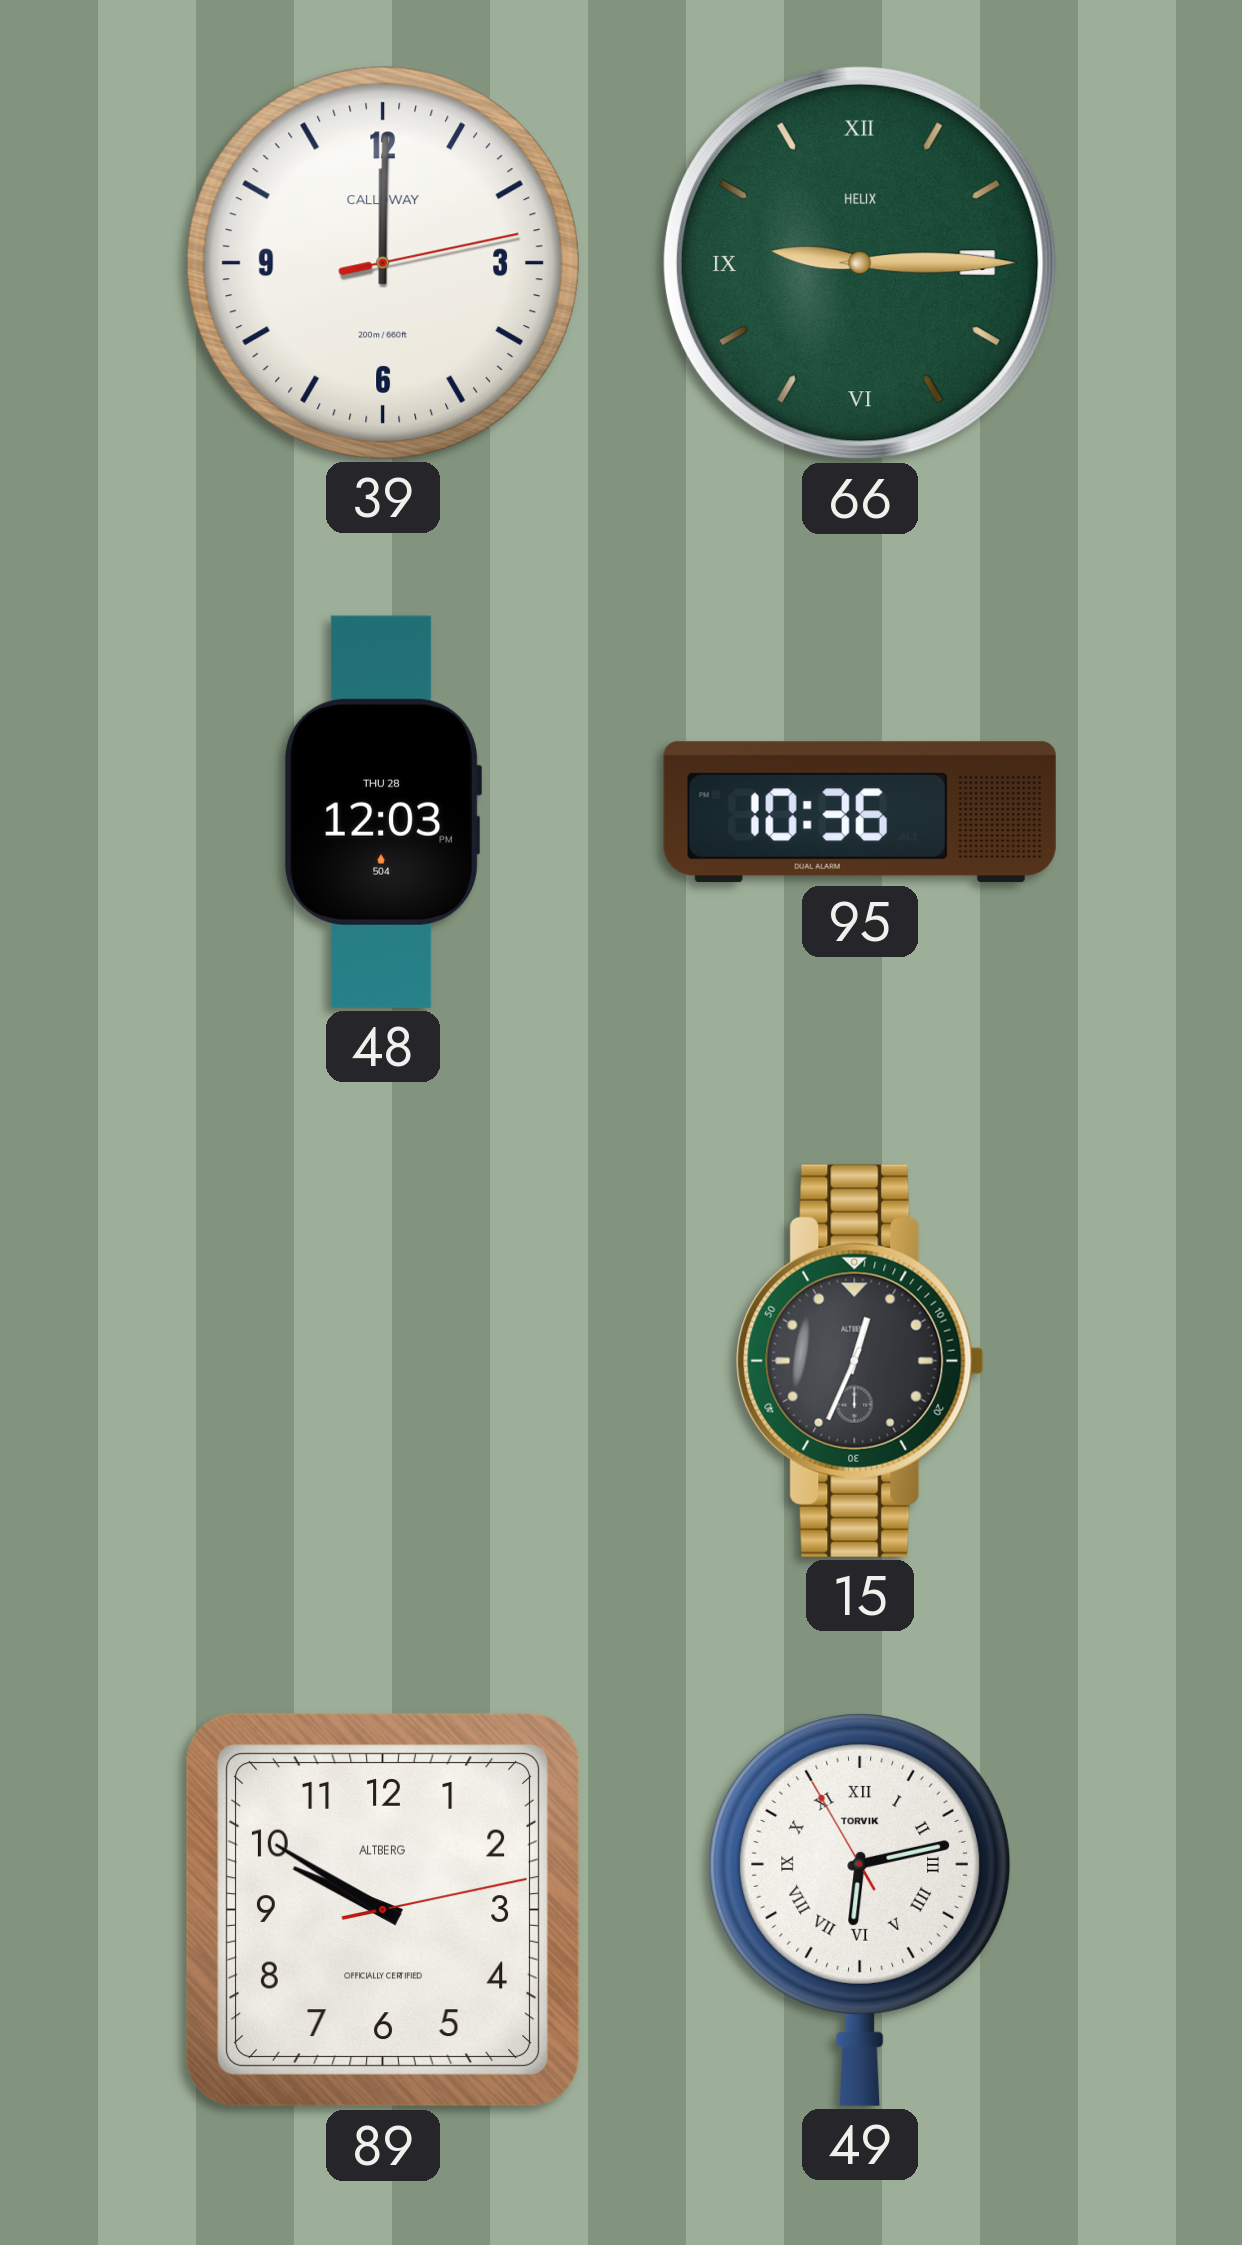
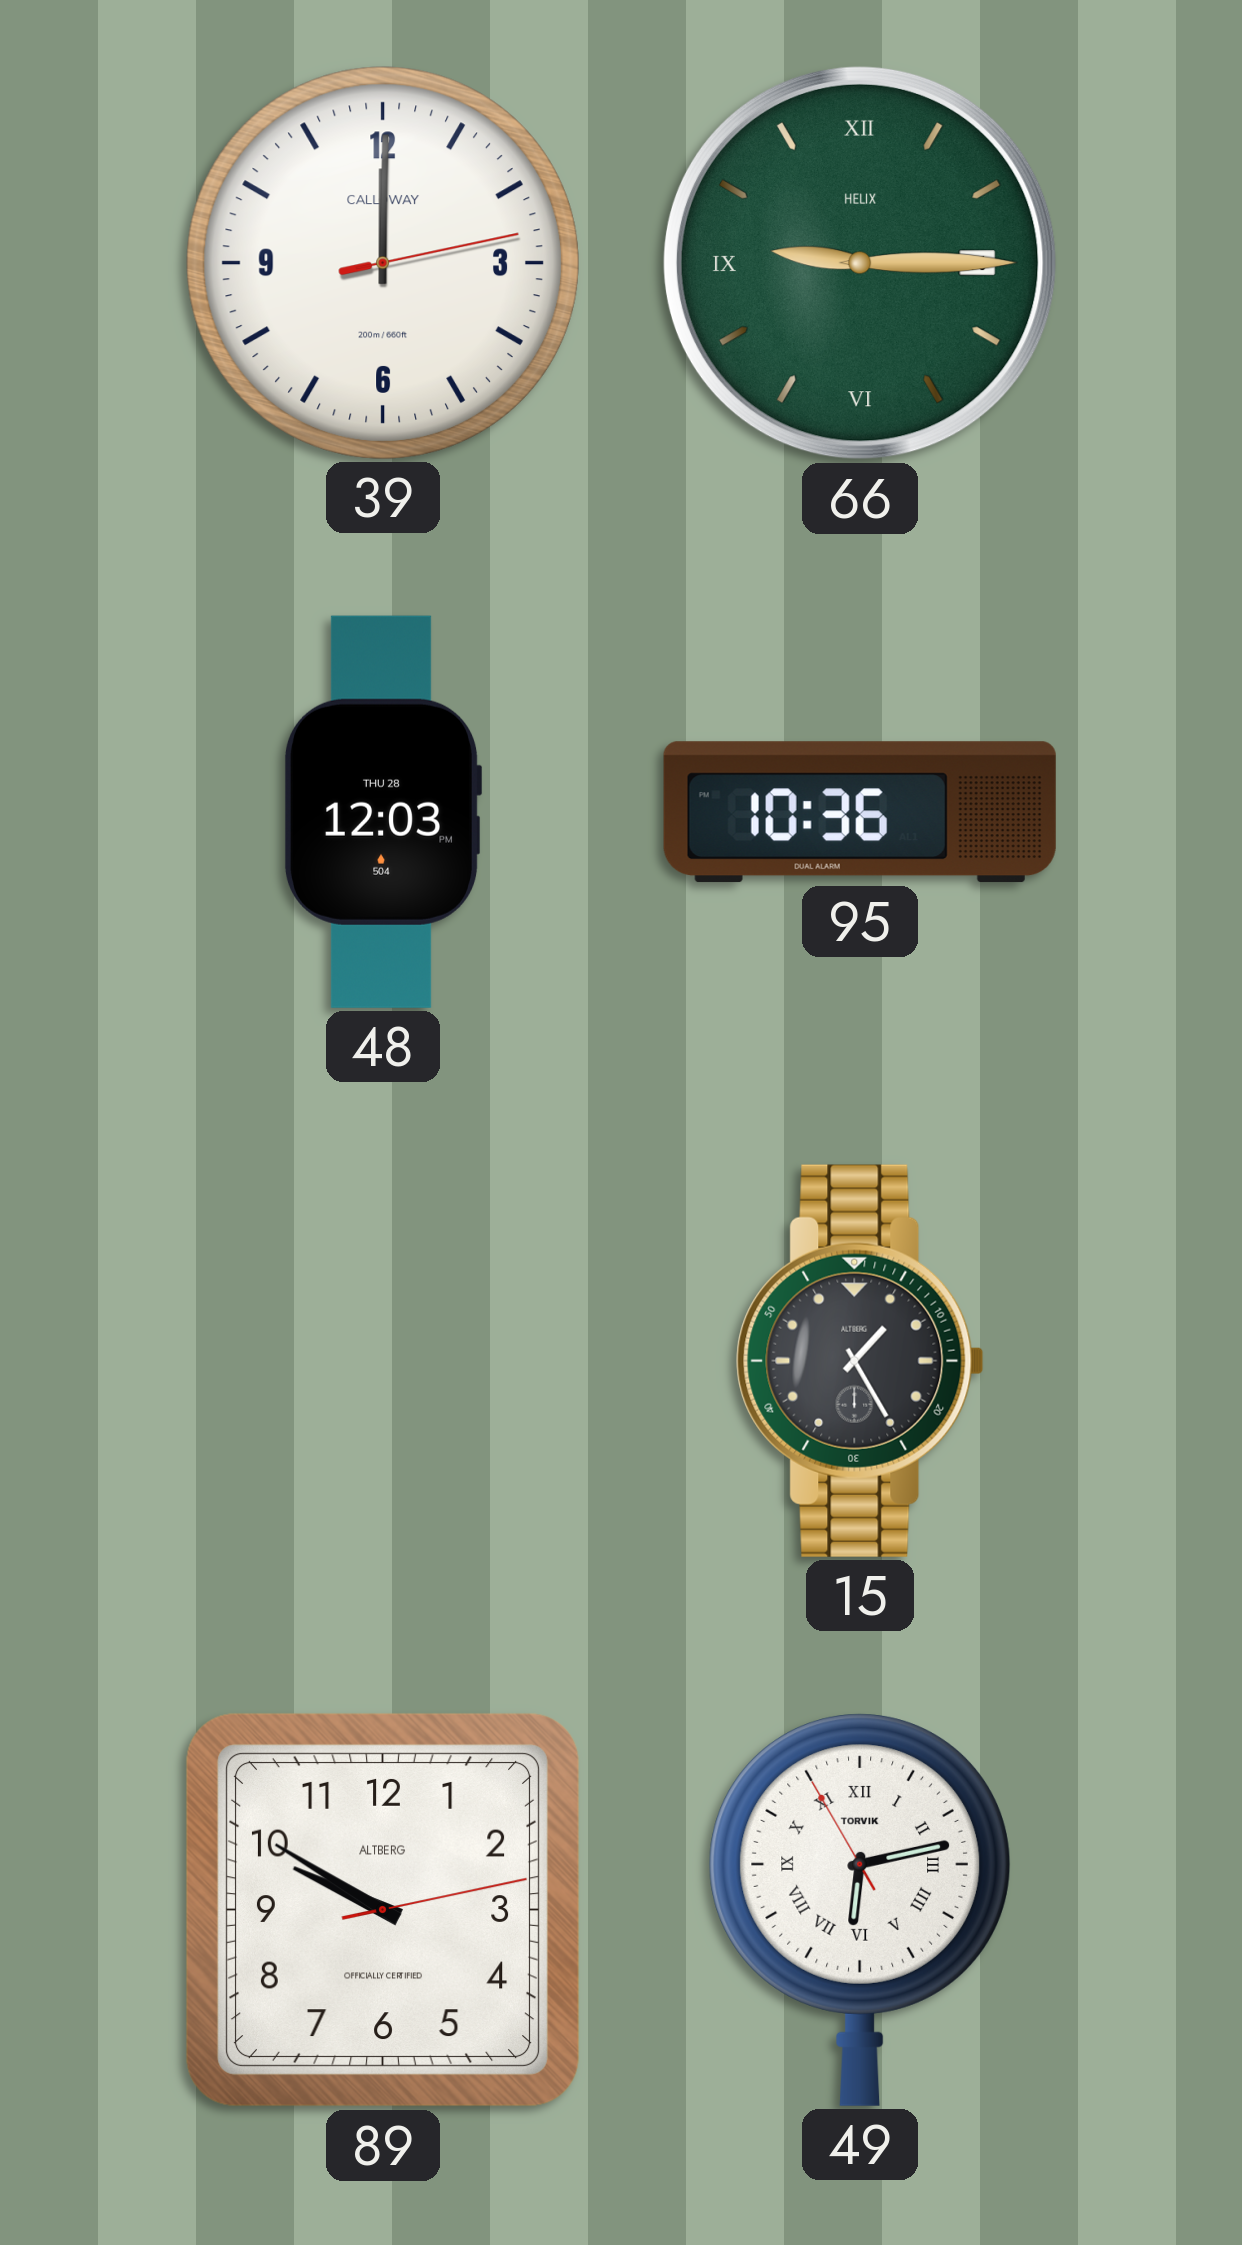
15: 12:34 -> 1:25 (860, 1361)
